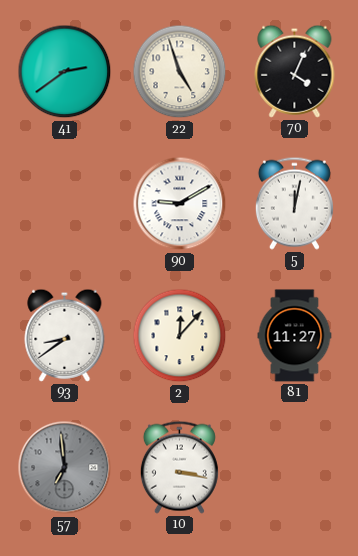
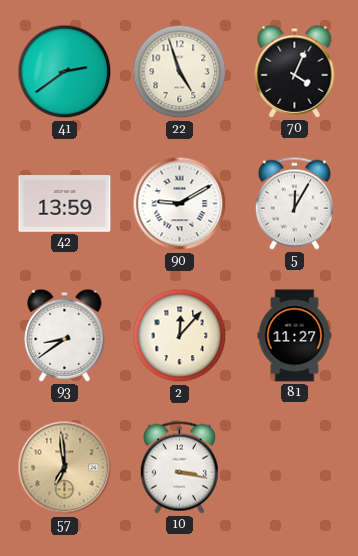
42: none -> 13:59 (65, 204)
5: 12:02 -> 12:05 (294, 203)
57 dial: grey -> champagne (65, 468)
